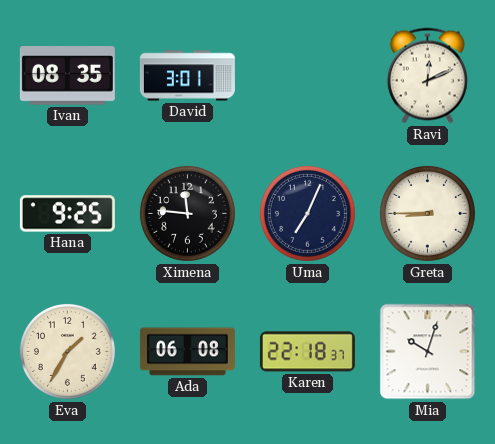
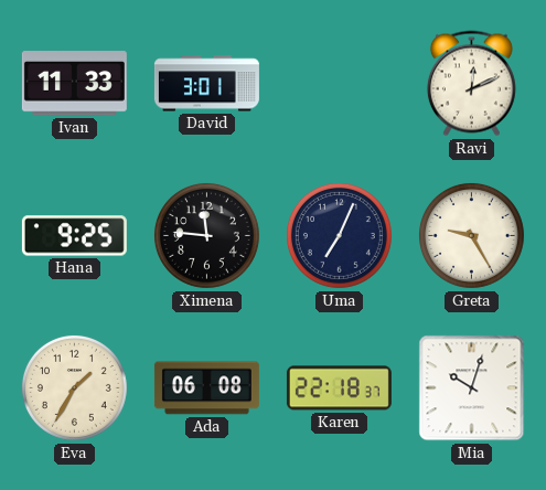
Ivan: 08:35 -> 11:33 (74, 84)
Greta: 8:45 -> 9:25 (471, 235)
